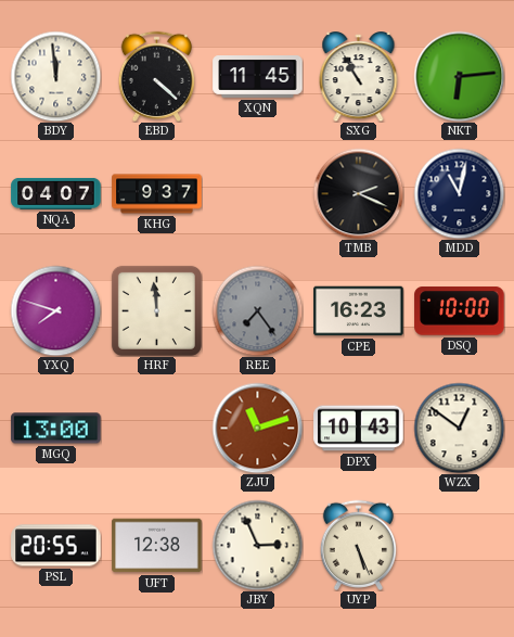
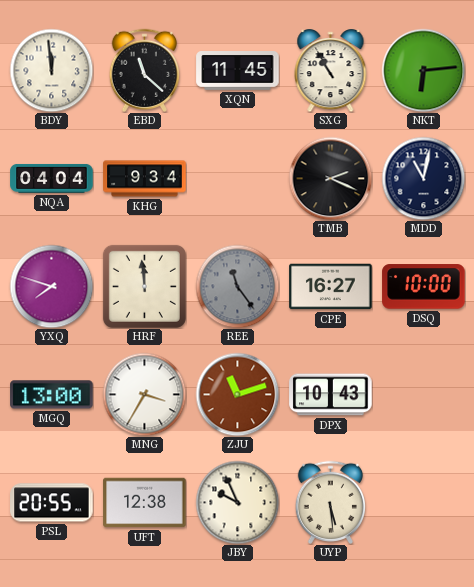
EBD: 4:22 -> 11:22 (144, 70)
NQA: 04:07 -> 04:04 (52, 178)
KHG: 9:37 -> 9:34 (145, 179)
REE: 7:24 -> 11:24 (237, 286)
CPE: 16:23 -> 16:27 (331, 287)
MNG: none -> 3:35 (144, 394)
WZX: 12:51 -> none (459, 428)
JBY: 2:56 -> 9:56 (237, 502)
UYP: 5:26 -> 5:29 (330, 502)
